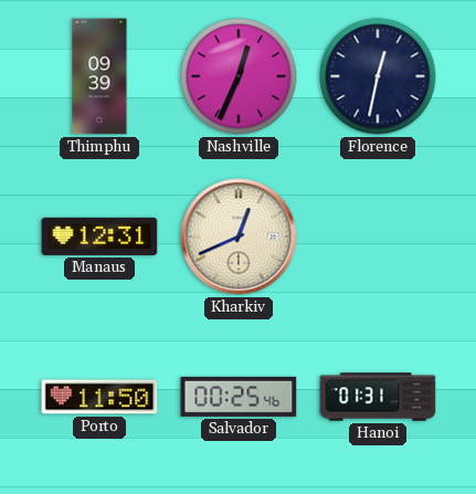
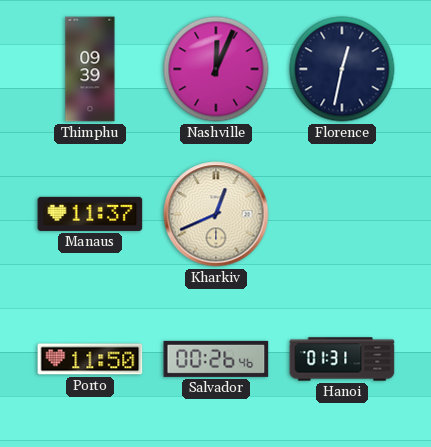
Nashville: 12:34 -> 12:04 (216, 69)
Manaus: 12:31 -> 11:37 (90, 214)
Salvador: 00:25 -> 00:26 (216, 359)
